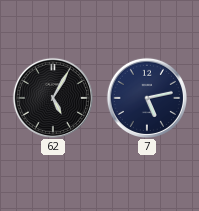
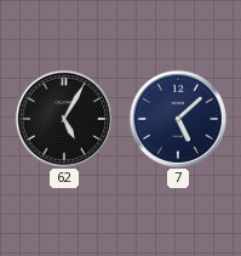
7: 5:13 -> 5:08 (178, 119)
